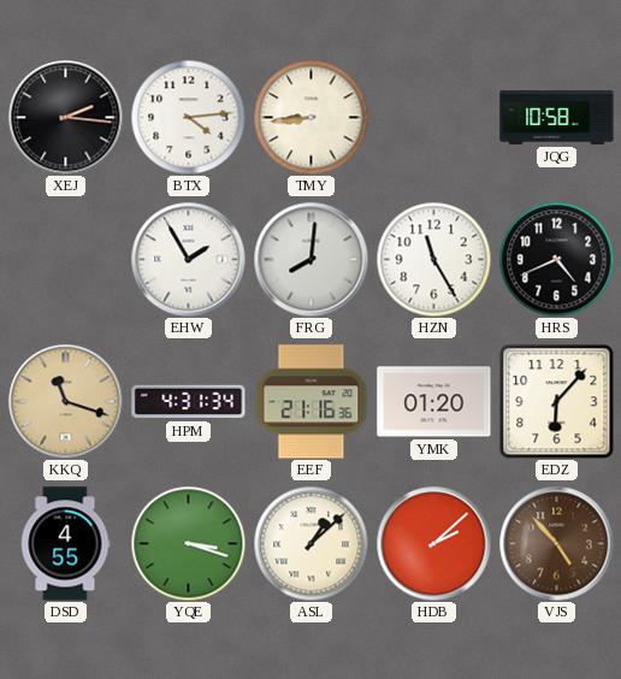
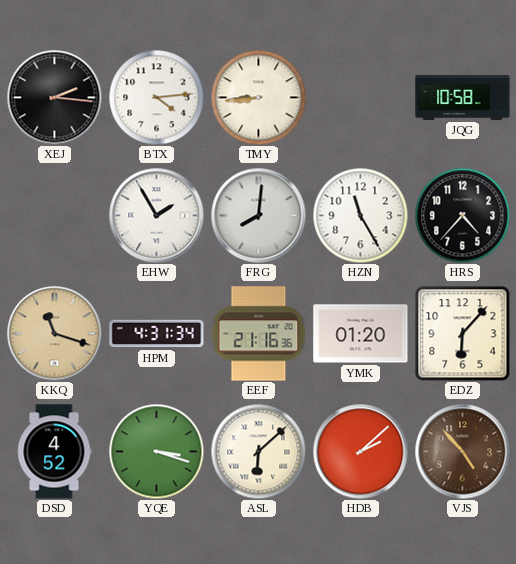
HRS: 4:41 -> 4:37 (462, 215)
DSD: 4:55 -> 4:52 (54, 452)
ASL: 1:08 -> 6:08 (258, 451)
